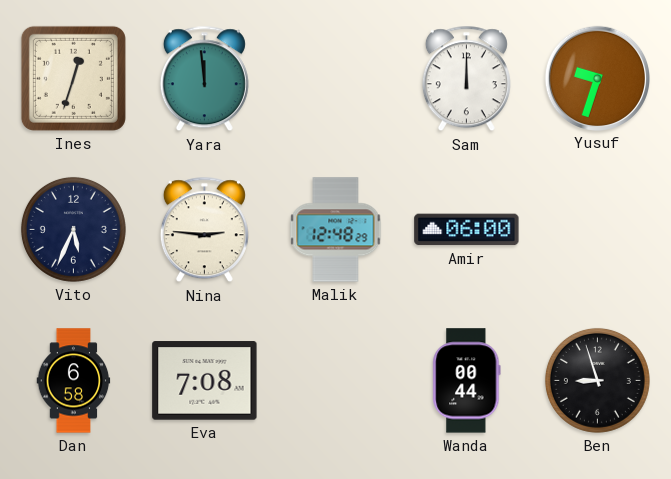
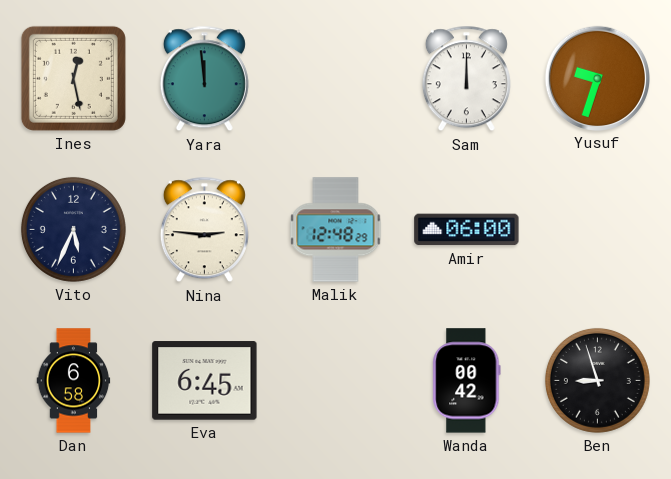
Ines: 12:33 -> 12:28 (73, 78)
Eva: 7:08 -> 6:45 (205, 381)
Wanda: 00:44 -> 00:42 (467, 381)
